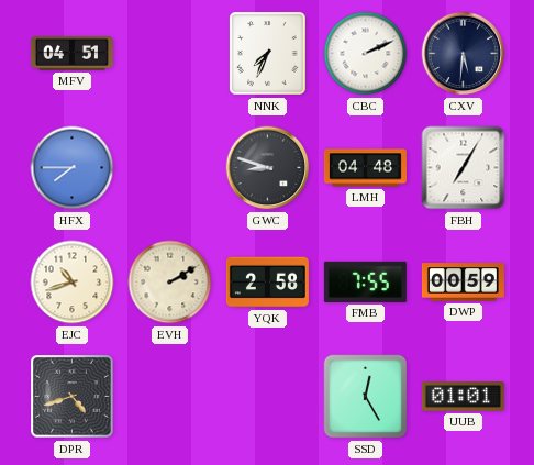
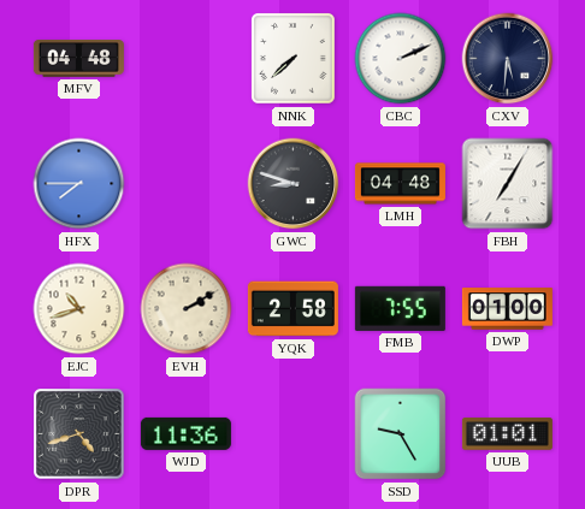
MFV: 04:51 -> 04:48 (78, 59)
NNK: 7:34 -> 7:38 (294, 59)
DWP: 00:59 -> 01:00 (507, 309)
WJD: none -> 11:36 (185, 433)
SSD: 12:25 -> 9:25 (401, 434)
